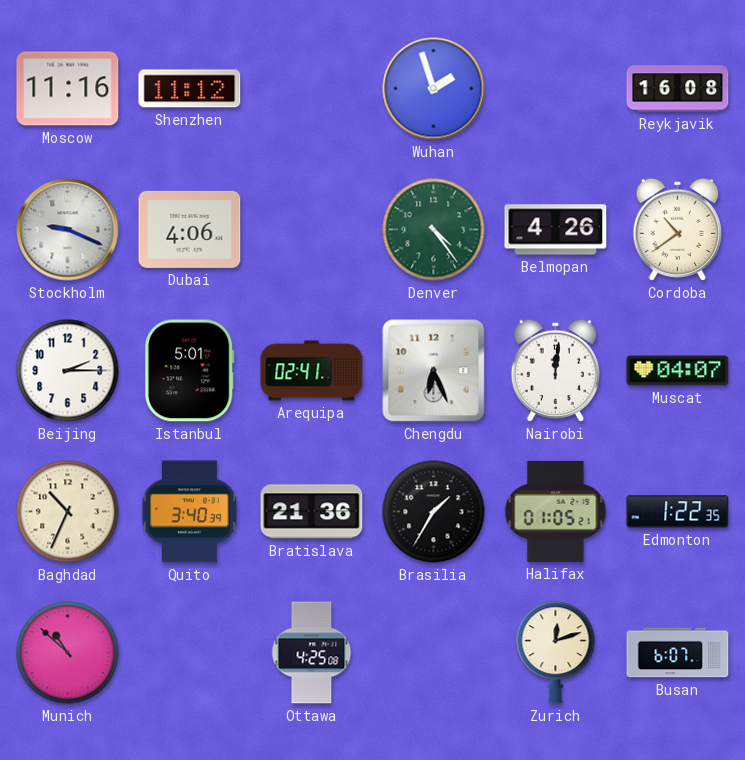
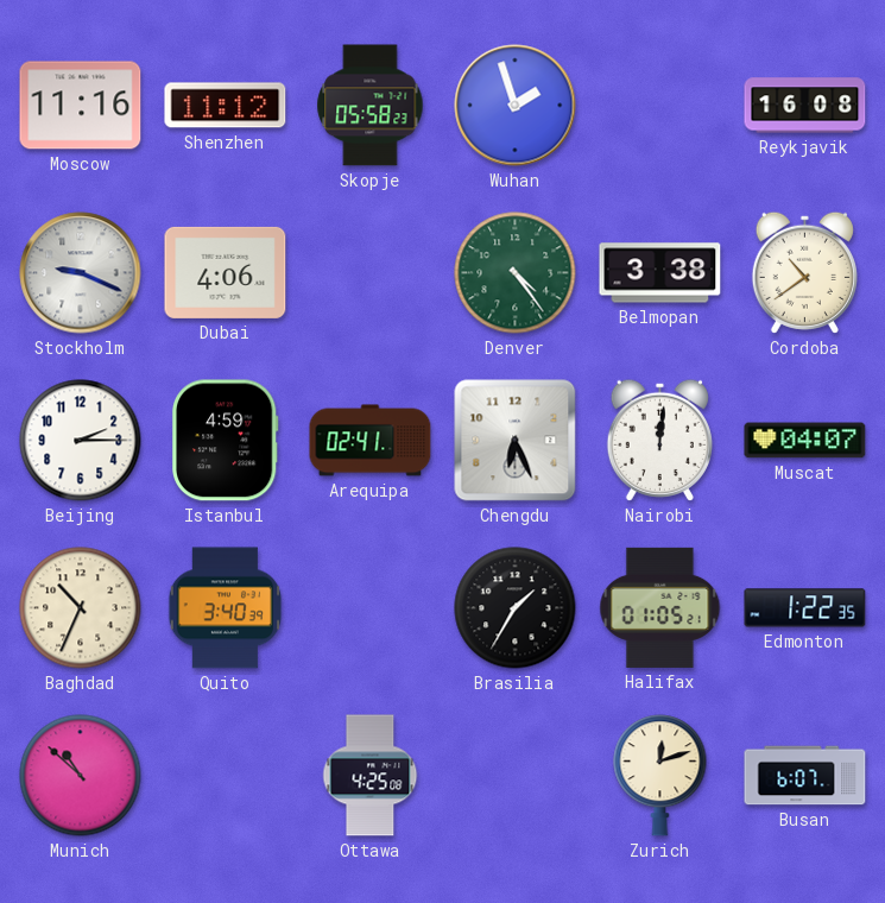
Skopje: none -> 05:58 (371, 106)
Belmopan: 4:26 -> 3:38 (660, 273)
Istanbul: 5:01 -> 4:59 (226, 441)
Bratislava: 21:36 -> none (312, 512)
